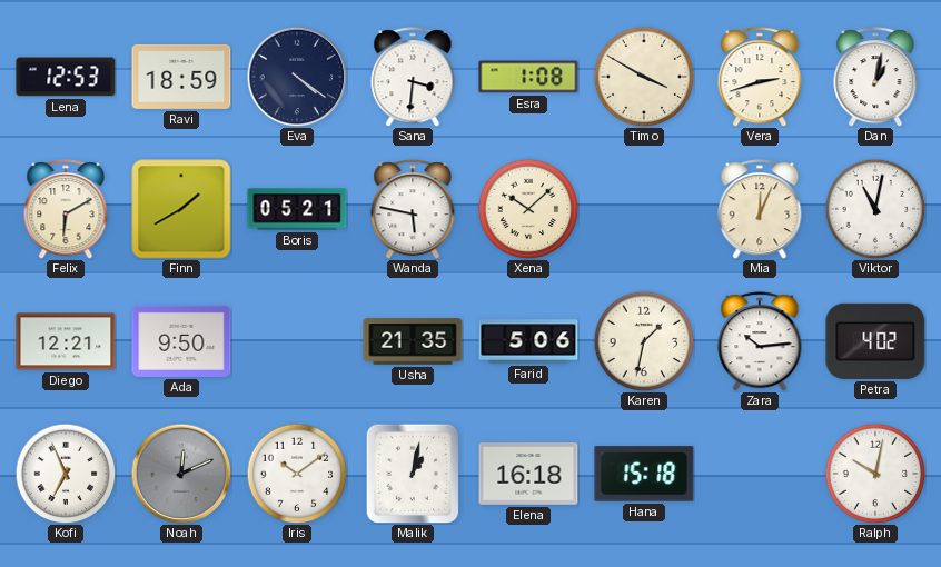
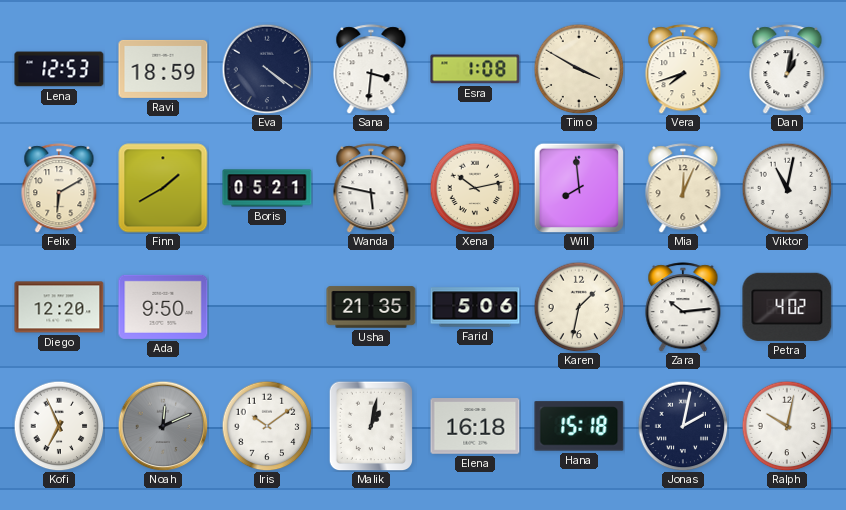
Vera: 2:42 -> 7:42 (683, 69)
Xena: 10:08 -> 10:13 (475, 188)
Will: none -> 7:59 (579, 188)
Diego: 12:21 -> 12:20 (59, 307)
Jonas: none -> 2:02 (683, 426)
